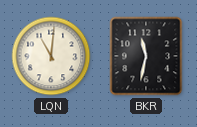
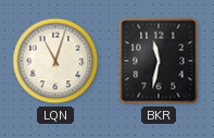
LQN: 11:01 -> 11:03 (55, 61)
